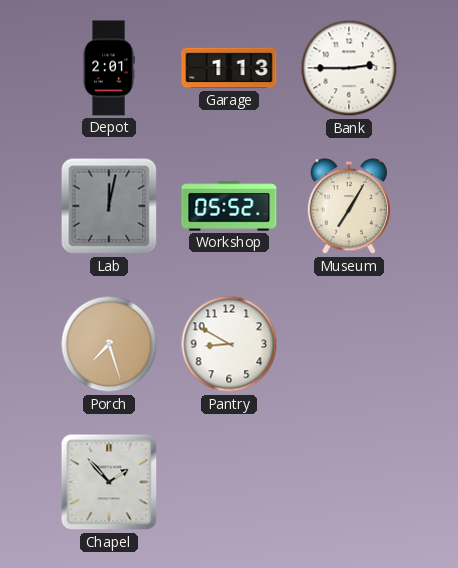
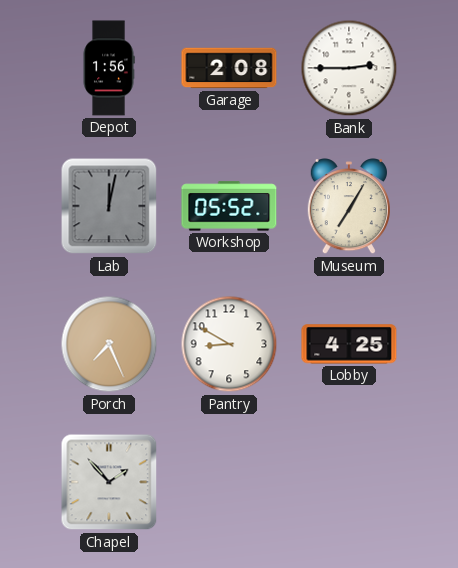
Depot: 2:01 -> 1:56 (109, 68)
Garage: 1:13 -> 2:08 (229, 68)
Porch: 7:27 -> 7:26 (109, 344)
Lobby: none -> 4:25 (349, 344)
